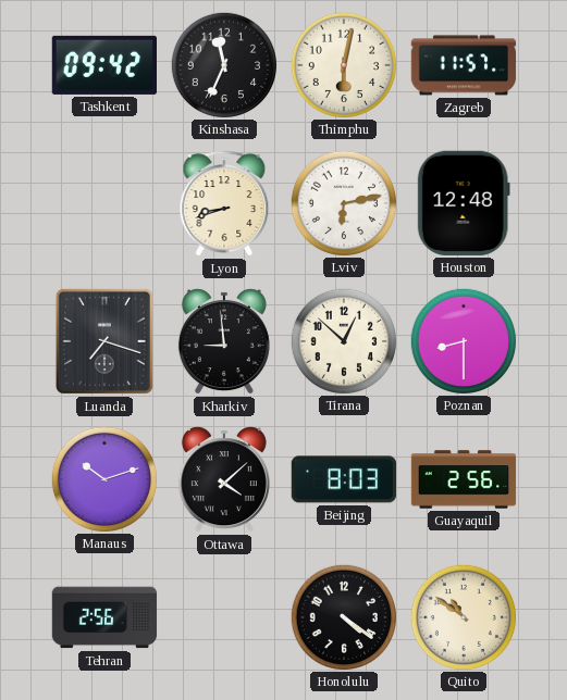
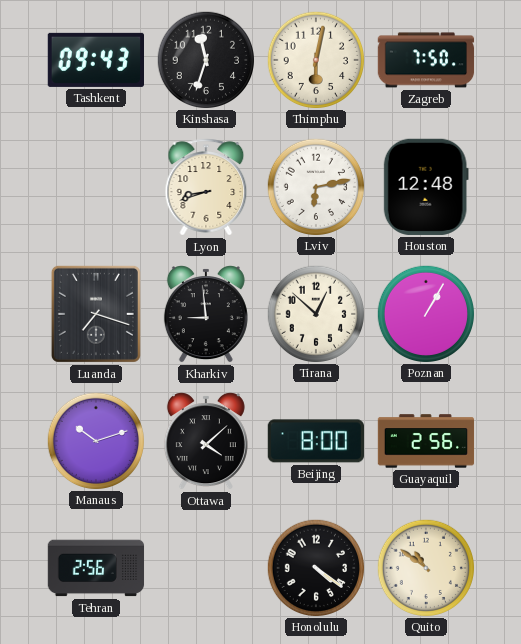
Tashkent: 09:42 -> 09:43 (95, 60)
Kinshasa: 11:34 -> 11:33 (205, 59)
Zagreb: 11:57 -> 7:50 (426, 60)
Poznan: 8:30 -> 1:05 (425, 313)
Beijing: 8:03 -> 8:00 (315, 441)
